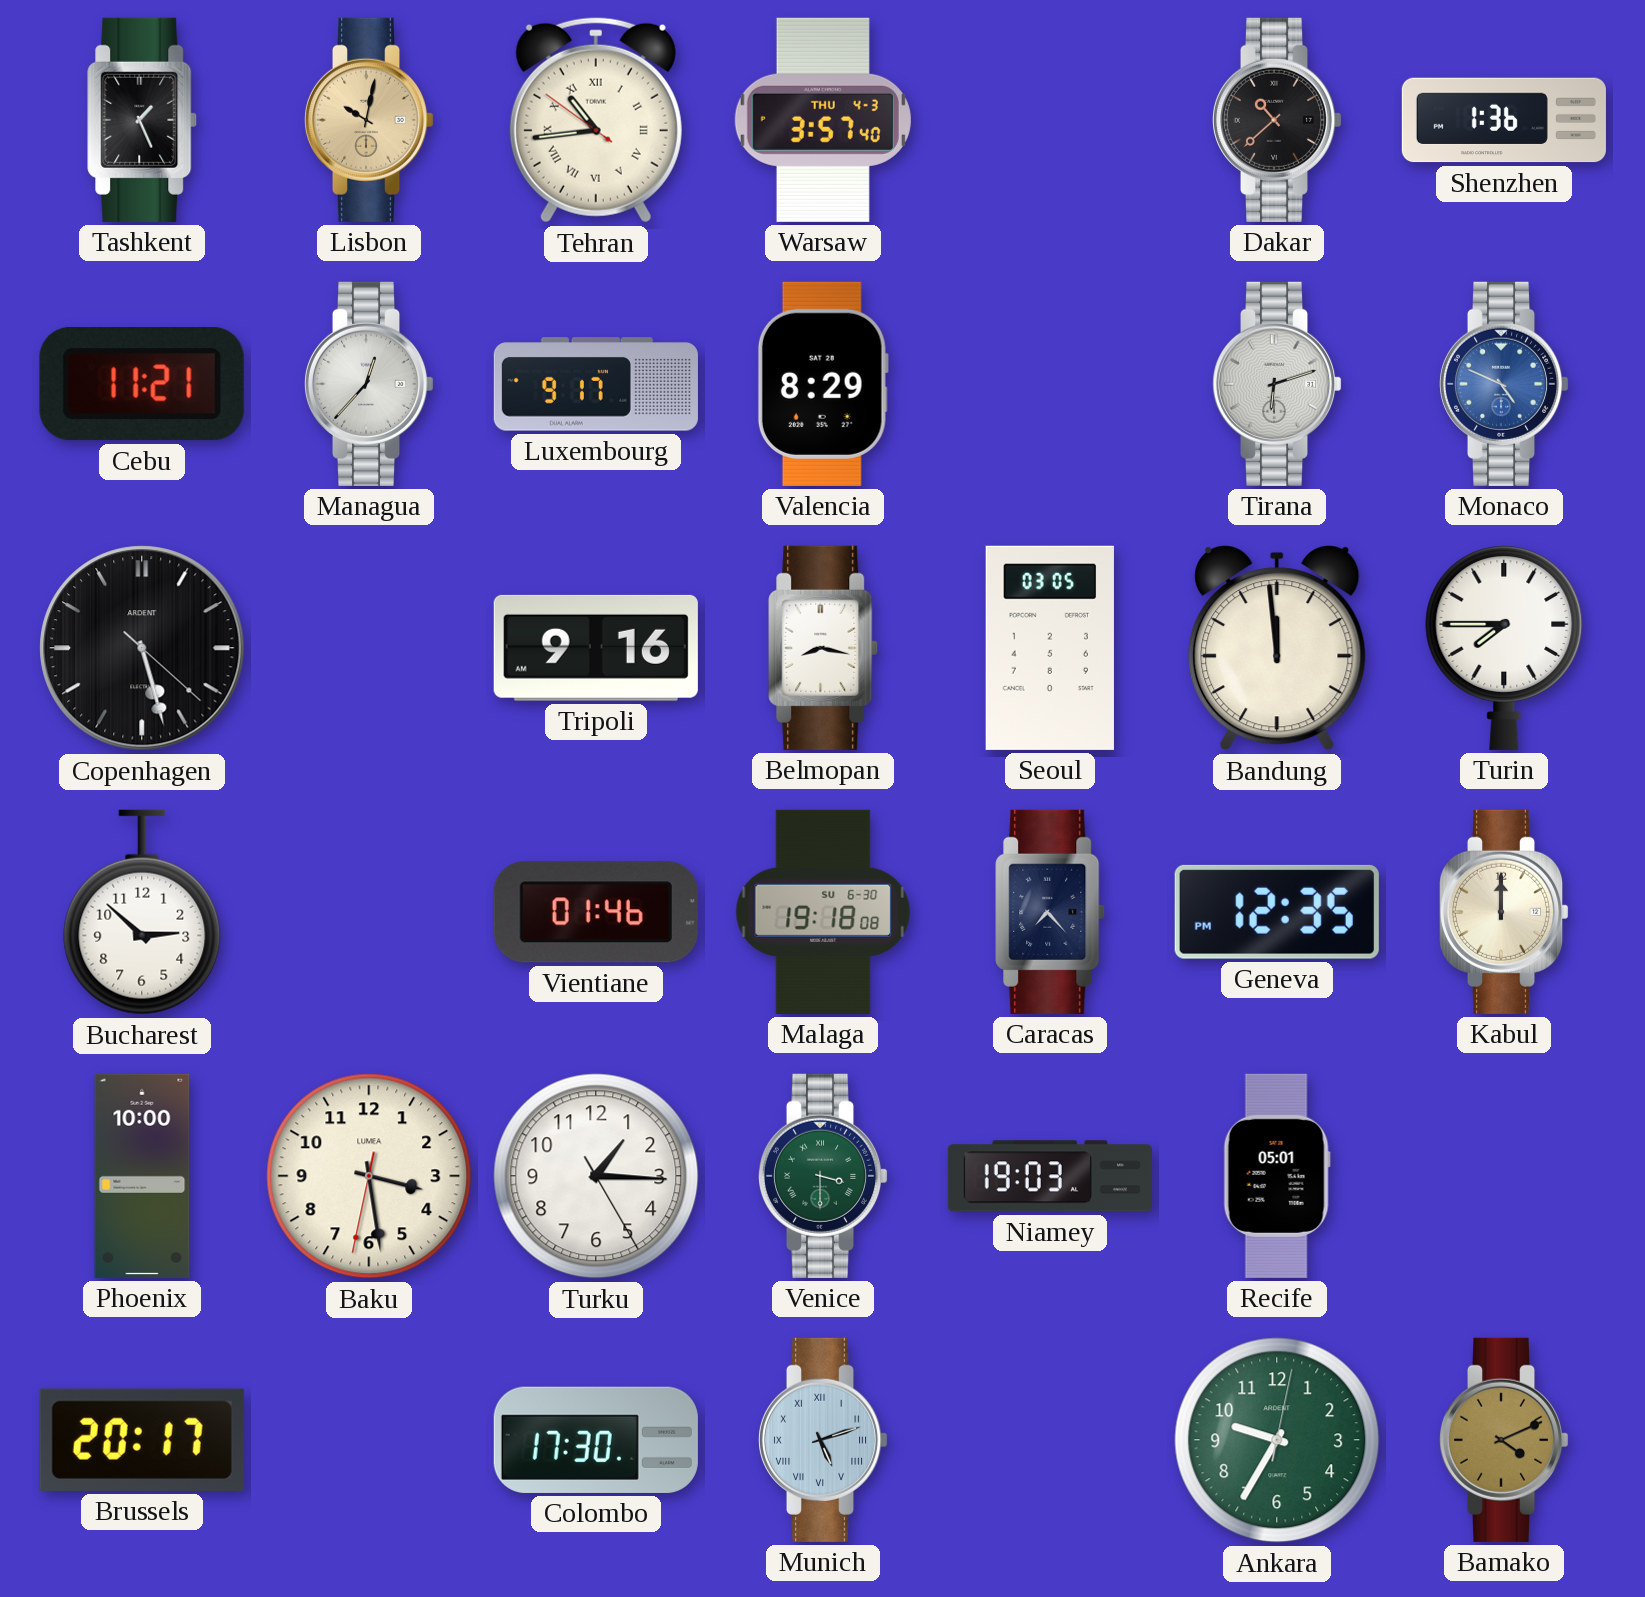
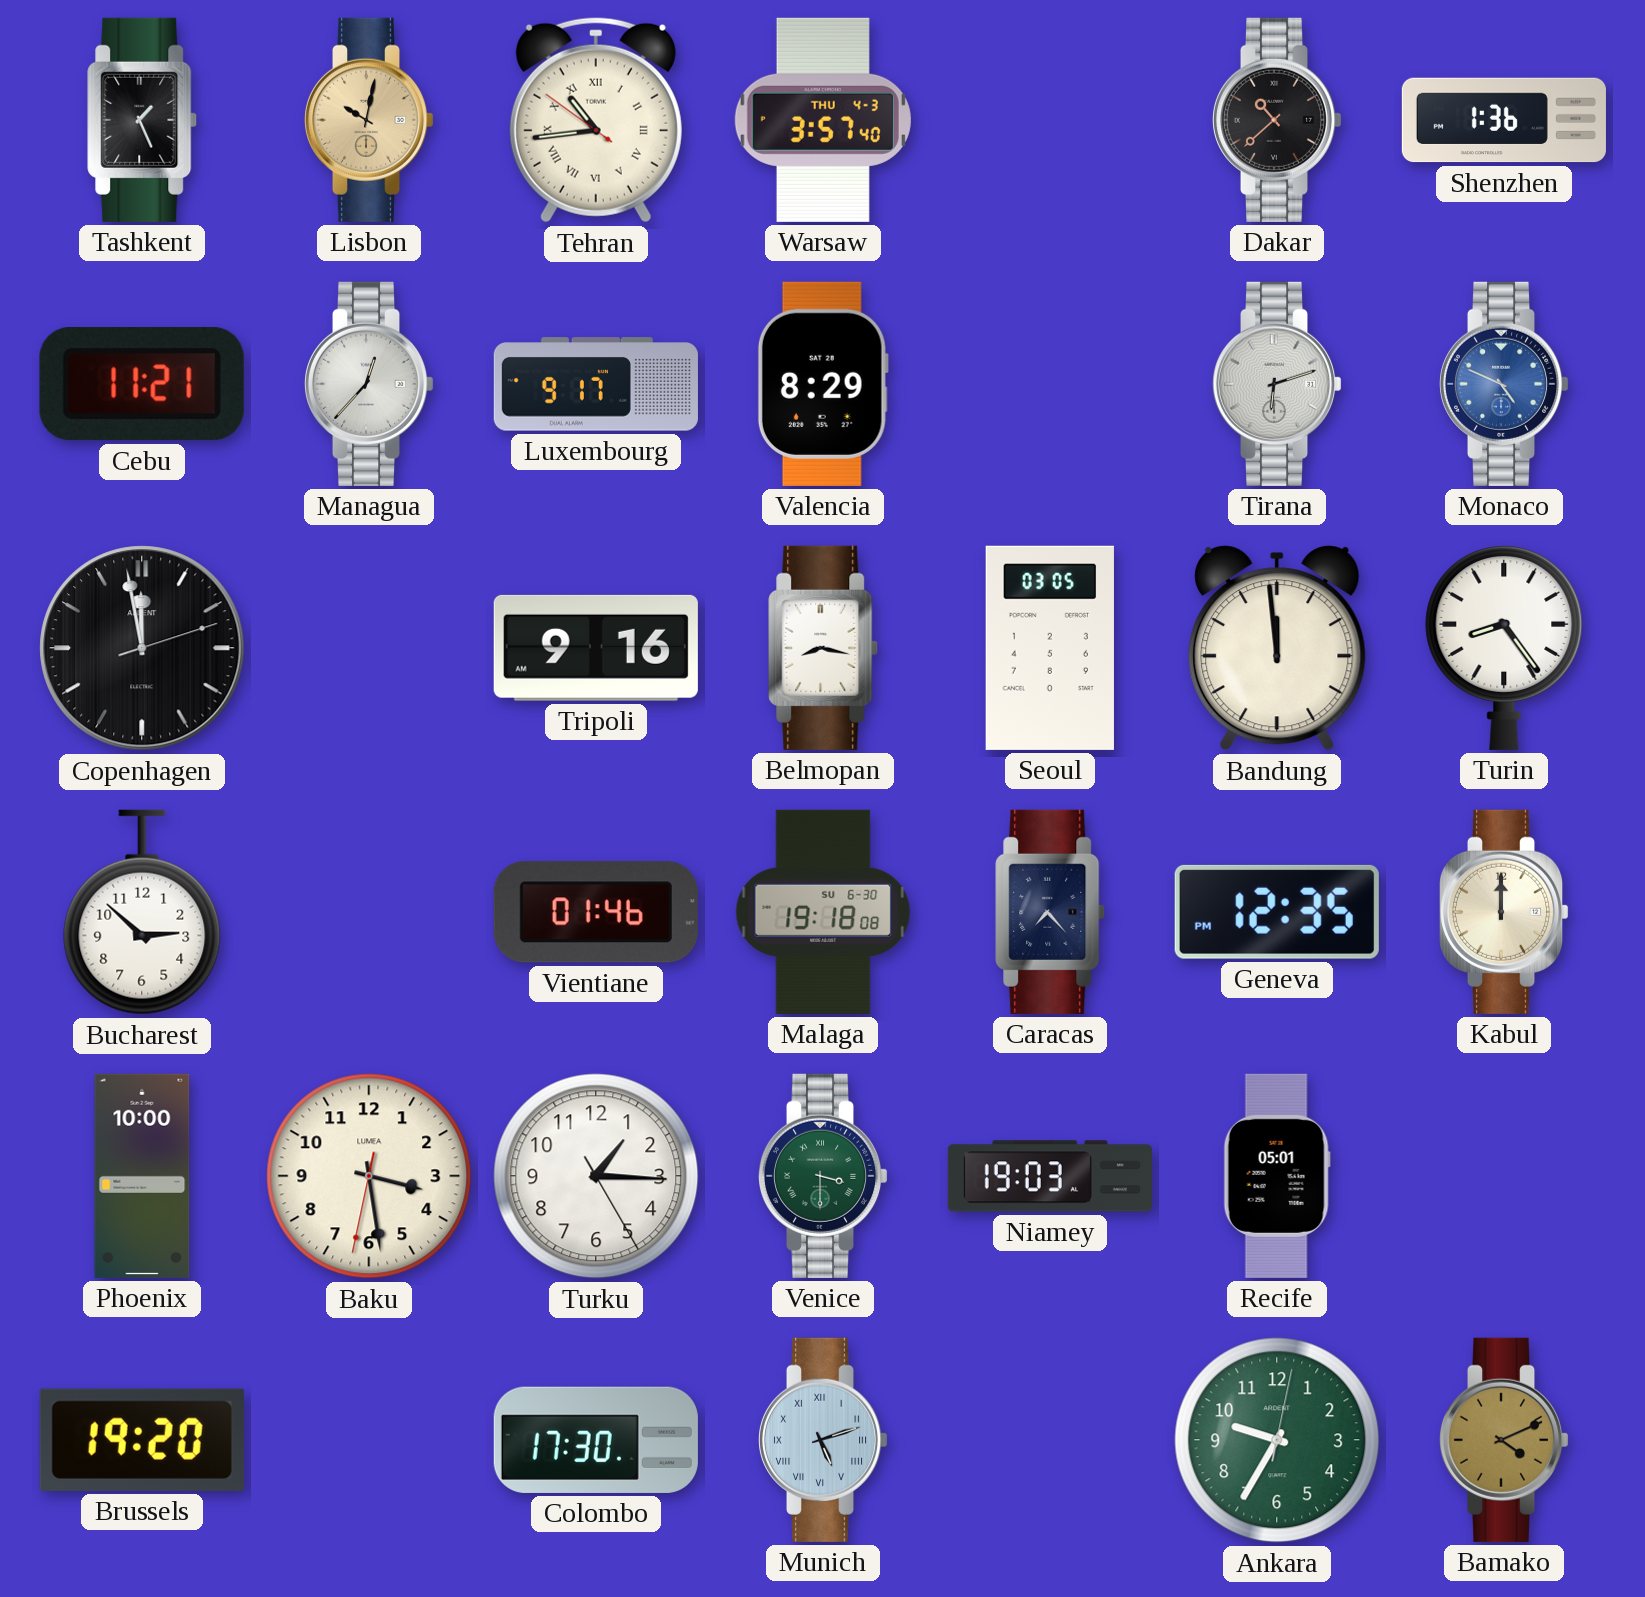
Copenhagen: 5:27 -> 11:58 (142, 648)
Turin: 7:45 -> 8:24 (1504, 648)
Brussels: 20:17 -> 19:20 (142, 1440)
